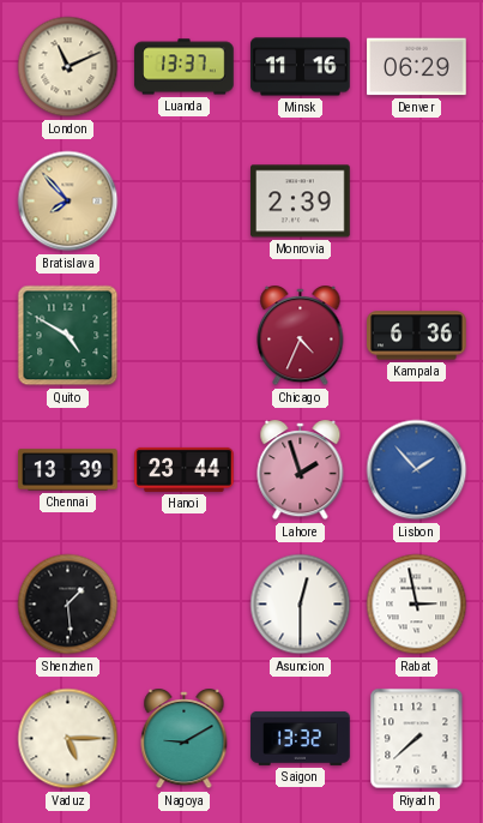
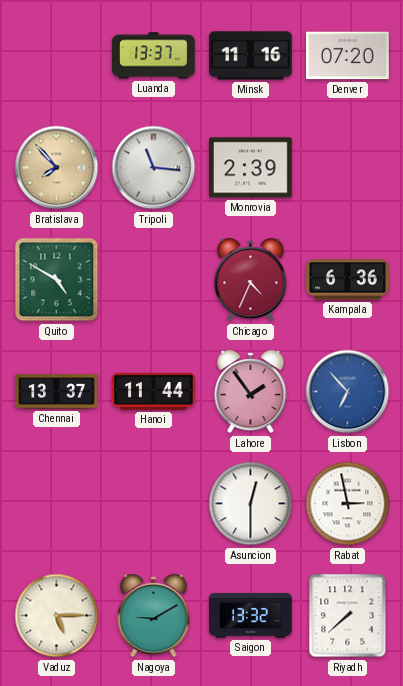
London: 11:11 -> none (68, 67)
Denver: 06:29 -> 07:20 (348, 56)
Tripoli: none -> 11:16 (154, 168)
Chennai: 13:39 -> 13:37 (57, 392)
Hanoi: 23:44 -> 11:44 (154, 391)
Lahore: 1:57 -> 1:54 (251, 393)
Lisbon: 1:53 -> 6:53 (348, 392)
Shenzhen: 1:29 -> none (68, 605)
